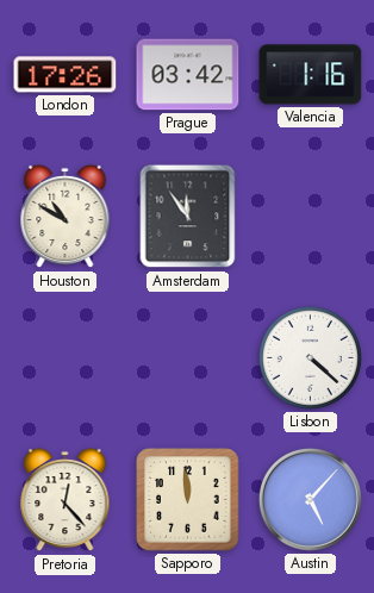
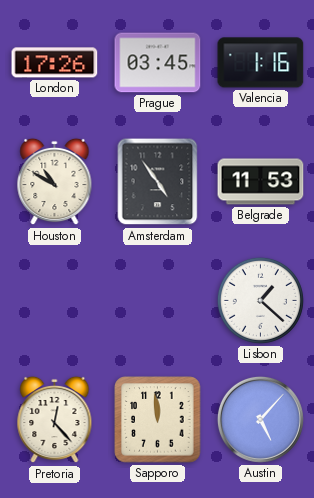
Prague: 03:42 -> 03:45 (158, 63)
Amsterdam: 11:54 -> 4:54 (158, 182)
Belgrade: none -> 11:53 (261, 182)
Lisbon: 4:22 -> 1:22 (260, 300)
